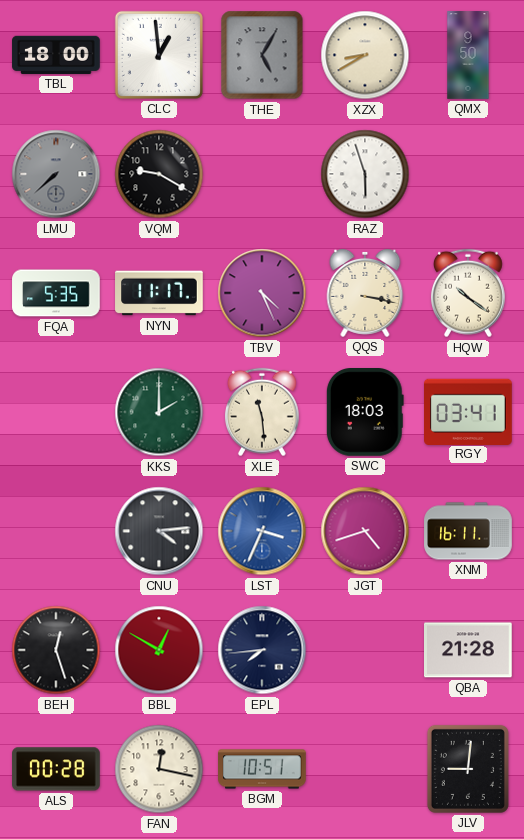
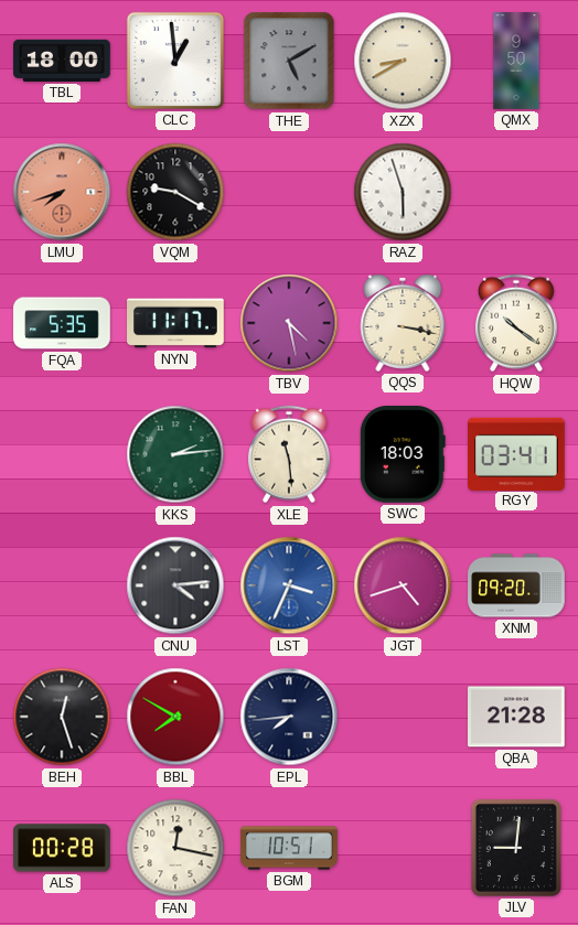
THE: 5:05 -> 5:10 (289, 61)
LMU: 7:38 -> 7:42 (62, 192)
LMU dial: grey -> salmon (62, 192)
TBV: 4:26 -> 4:28 (289, 323)
KKS: 2:00 -> 2:14 (175, 454)
XNM: 16:11 -> 09:20 (516, 585)
BBL: 12:50 -> 7:50 (175, 717)
